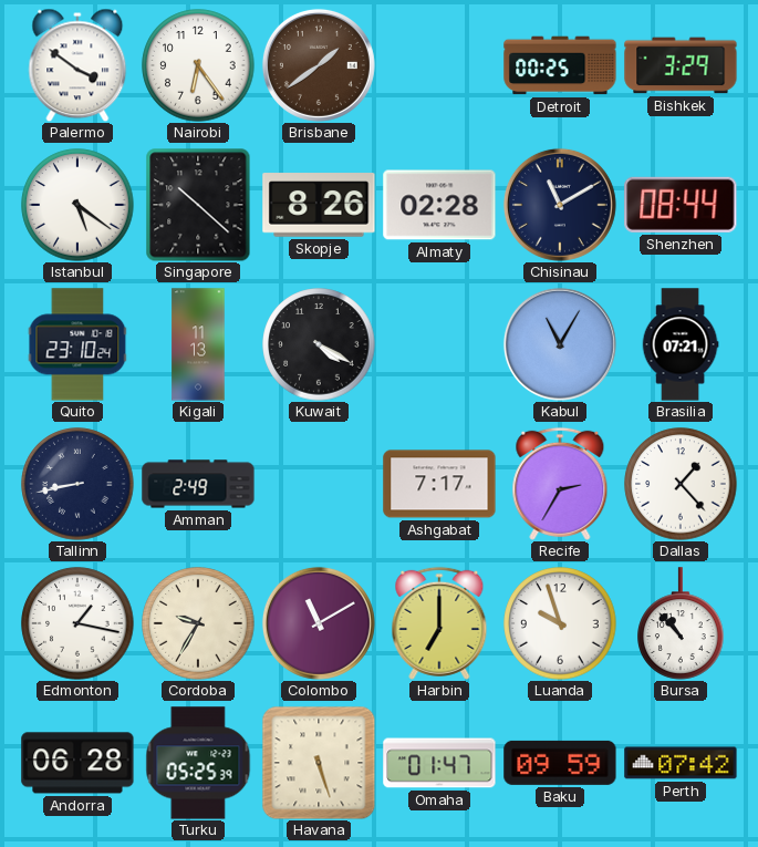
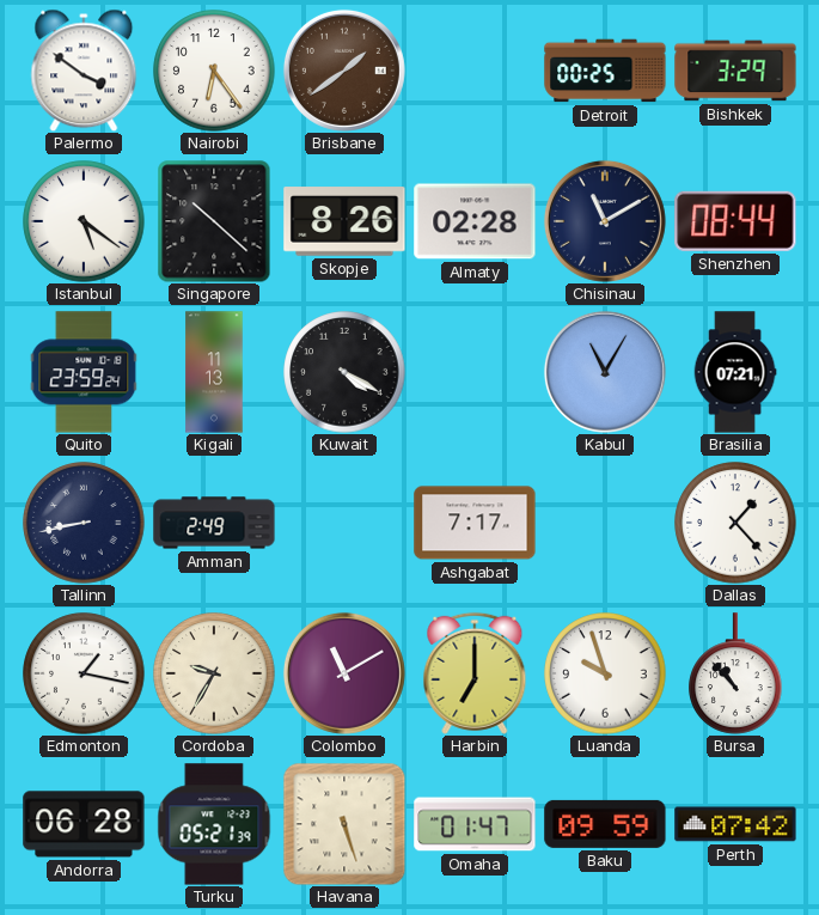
Quito: 23:10 -> 23:59 (84, 372)
Recife: 2:35 -> none (560, 484)
Turku: 05:25 -> 05:21 (214, 824)
